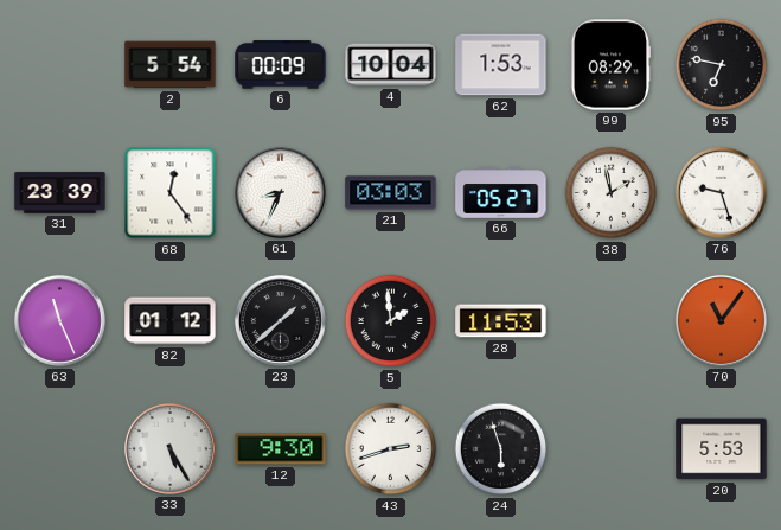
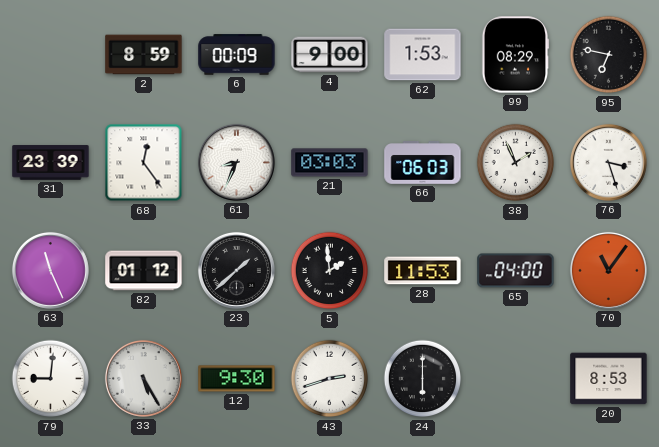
2: 5:54 -> 8:59 (144, 55)
4: 10:04 -> 9:00 (330, 55)
66: 05:27 -> 06:03 (423, 163)
38: 1:58 -> 1:56 (516, 163)
76: 9:27 -> 3:27 (608, 162)
65: none -> 04:00 (516, 271)
79: none -> 9:01 (51, 379)
24: 5:57 -> 6:00 (423, 379)
20: 5:53 -> 8:53 (609, 379)
